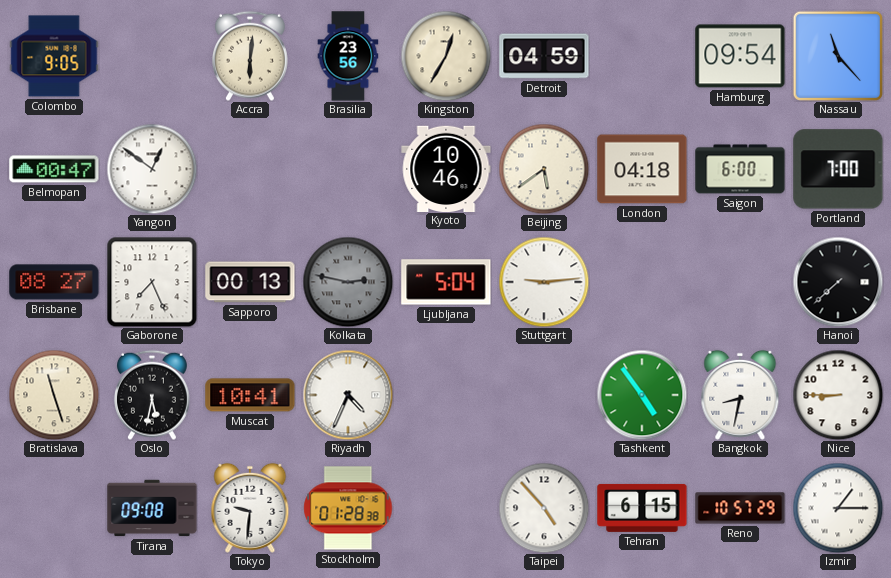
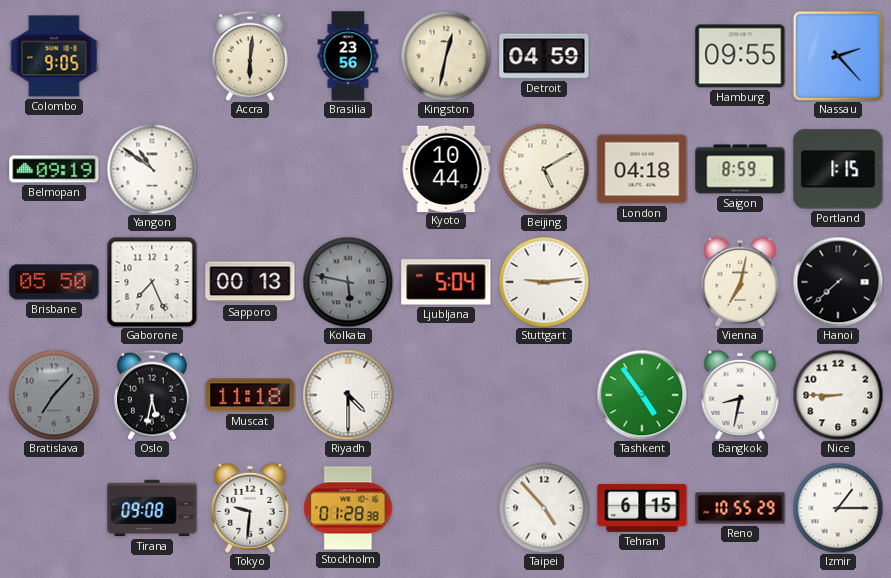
Kingston: 12:35 -> 12:32 (446, 56)
Hamburg: 09:54 -> 09:55 (740, 56)
Nassau: 11:23 -> 2:23 (838, 56)
Belmopan: 00:47 -> 09:19 (54, 169)
Yangon: 12:51 -> 10:51 (152, 169)
Kyoto: 10:46 -> 10:44 (446, 168)
Beijing: 5:39 -> 5:10 (544, 169)
Saigon: 6:00 -> 8:59 (740, 169)
Portland: 7:00 -> 1:15 (838, 169)
Brisbane: 08:27 -> 05:50 (54, 282)
Kolkata: 2:47 -> 5:47 (348, 282)
Vienna: none -> 7:02 (740, 282)
Bratislava: 11:27 -> 7:07 (54, 395)
Bratislava dial: cream -> grey (54, 395)
Muscat: 10:41 -> 11:18 (250, 395)
Riyadh: 4:34 -> 4:30 (348, 395)
Reno: 10:57 -> 10:55 (740, 508)
